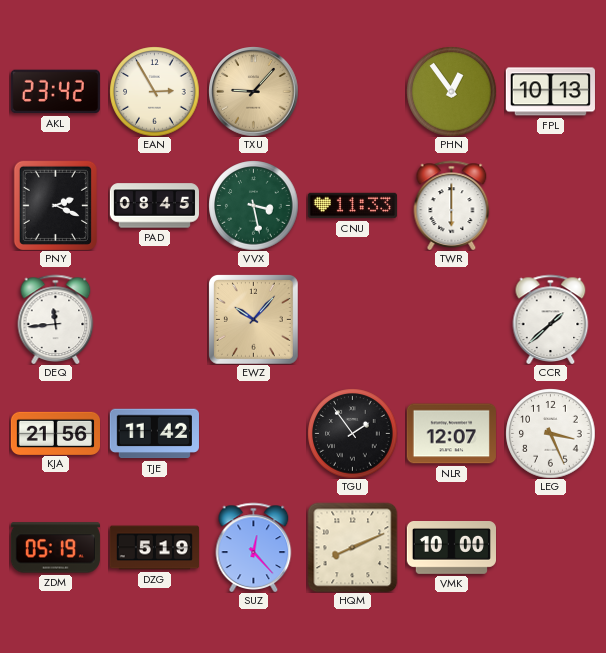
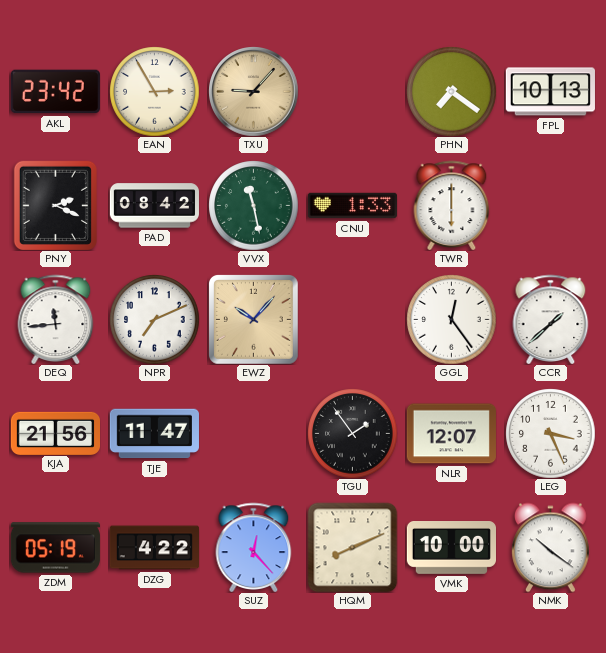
PHN: 12:54 -> 7:21 (451, 91)
PAD: 08:45 -> 08:42 (154, 206)
VVX: 3:28 -> 11:28 (253, 205)
CNU: 11:33 -> 1:33 (352, 206)
NPR: none -> 7:11 (154, 319)
GGL: none -> 12:24 (451, 319)
TJE: 11:42 -> 11:47 (154, 434)
DZG: 5:19 -> 4:22 (154, 548)
NMK: none -> 10:21 (550, 547)
